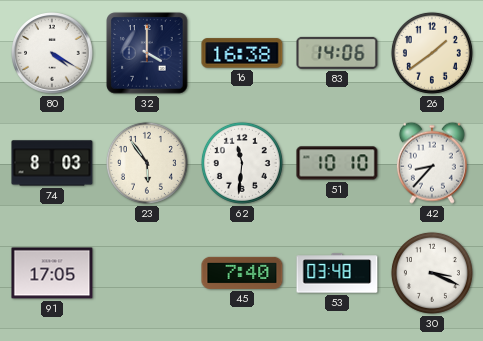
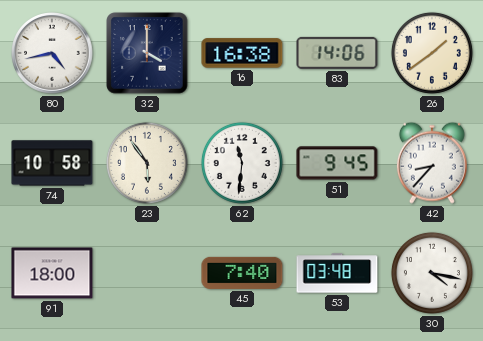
80: 4:20 -> 4:43 (52, 53)
74: 8:03 -> 10:58 (52, 163)
51: 10:10 -> 9:45 (337, 163)
91: 17:05 -> 18:00 (52, 273)
30: 3:19 -> 4:17 (432, 273)
